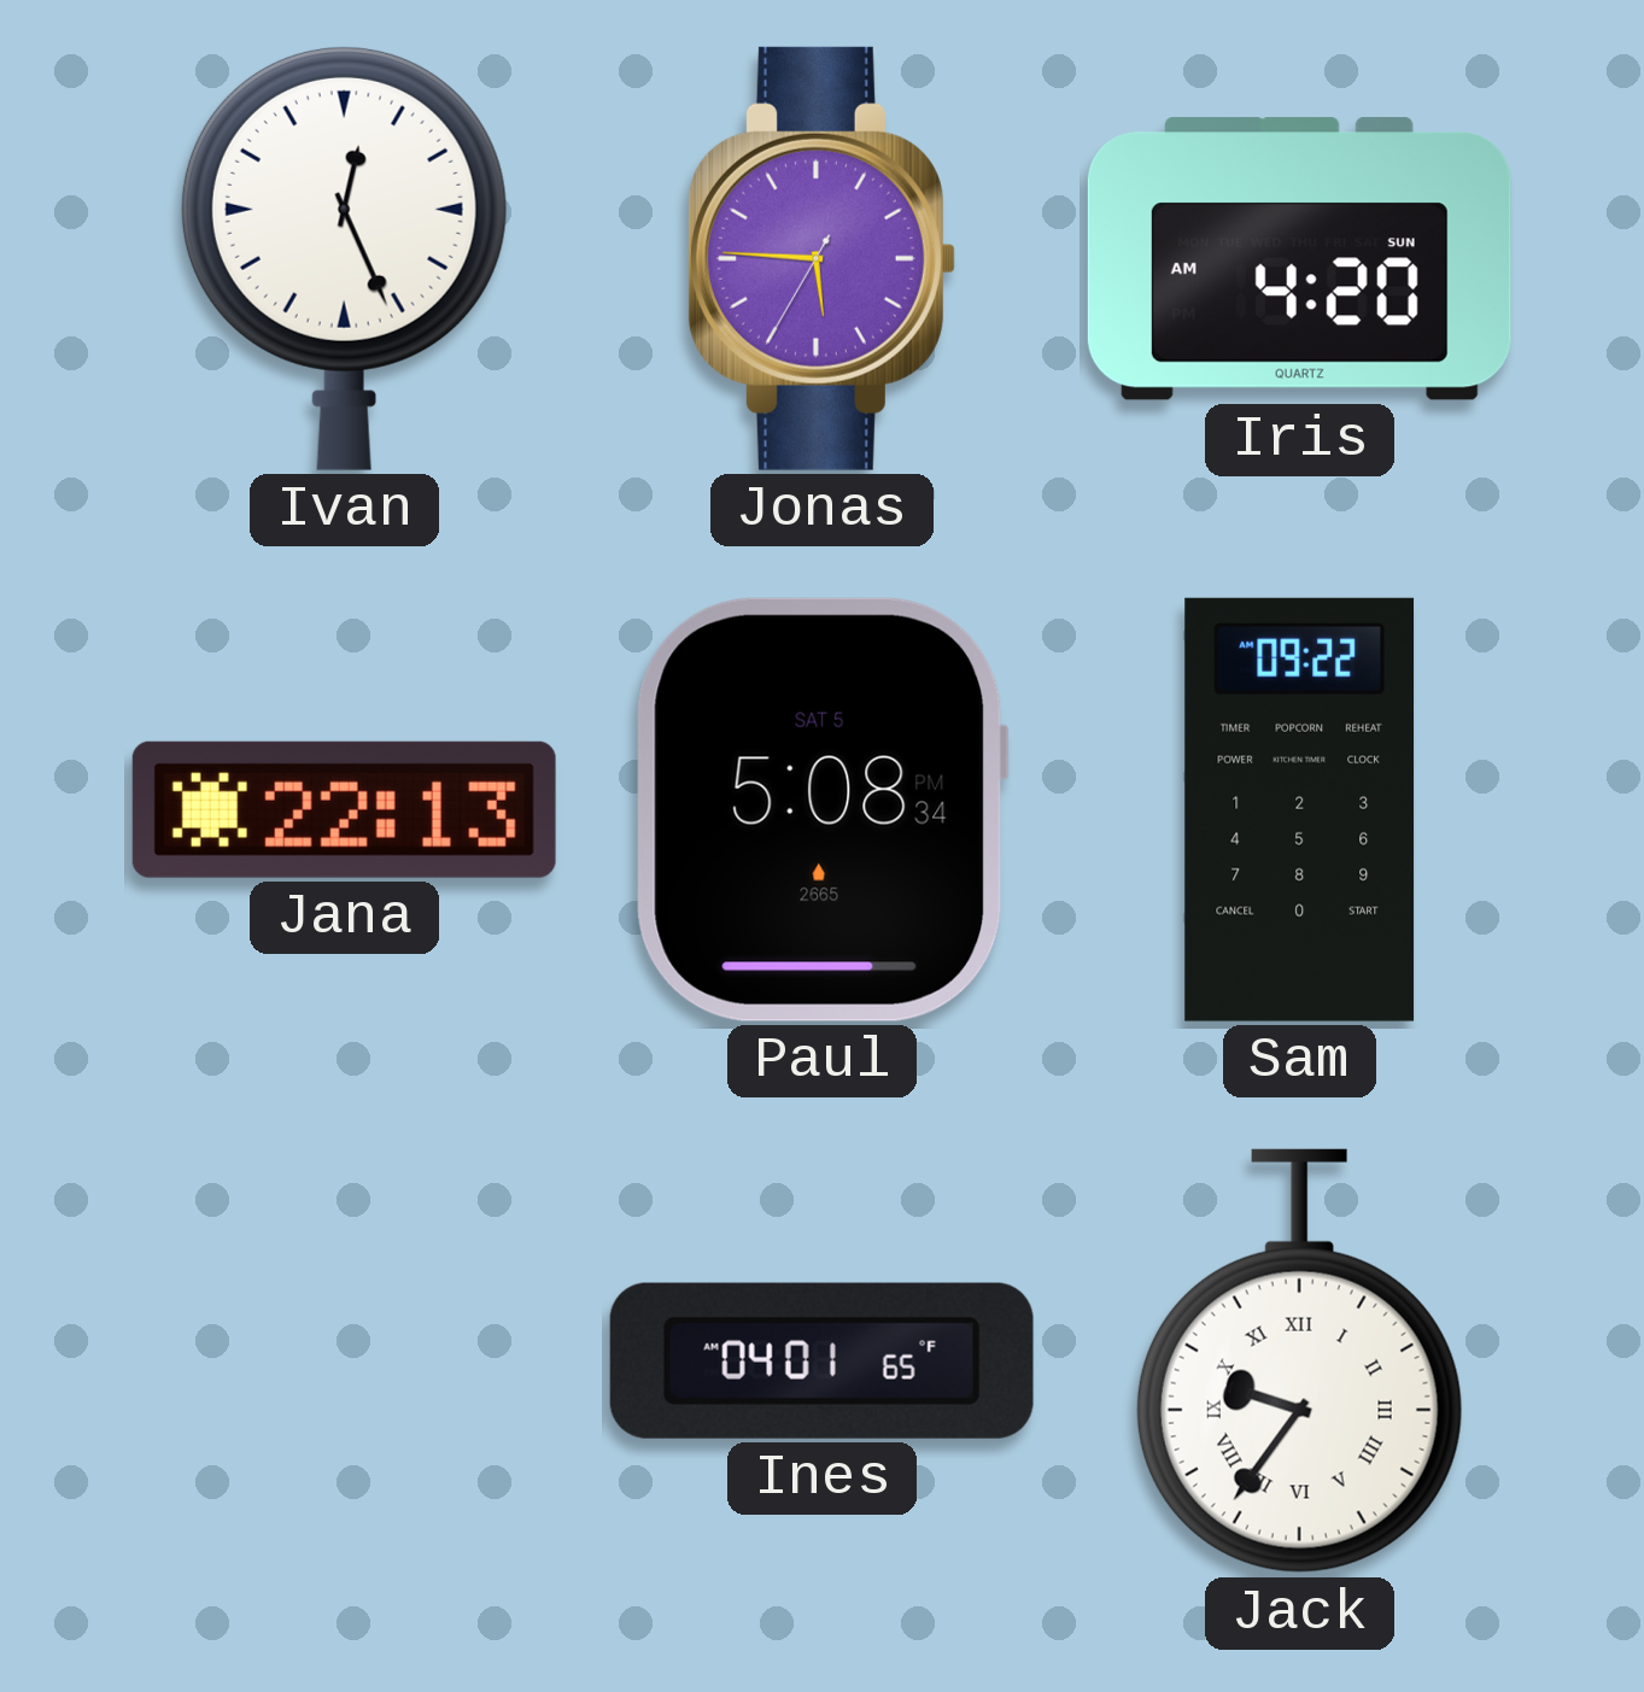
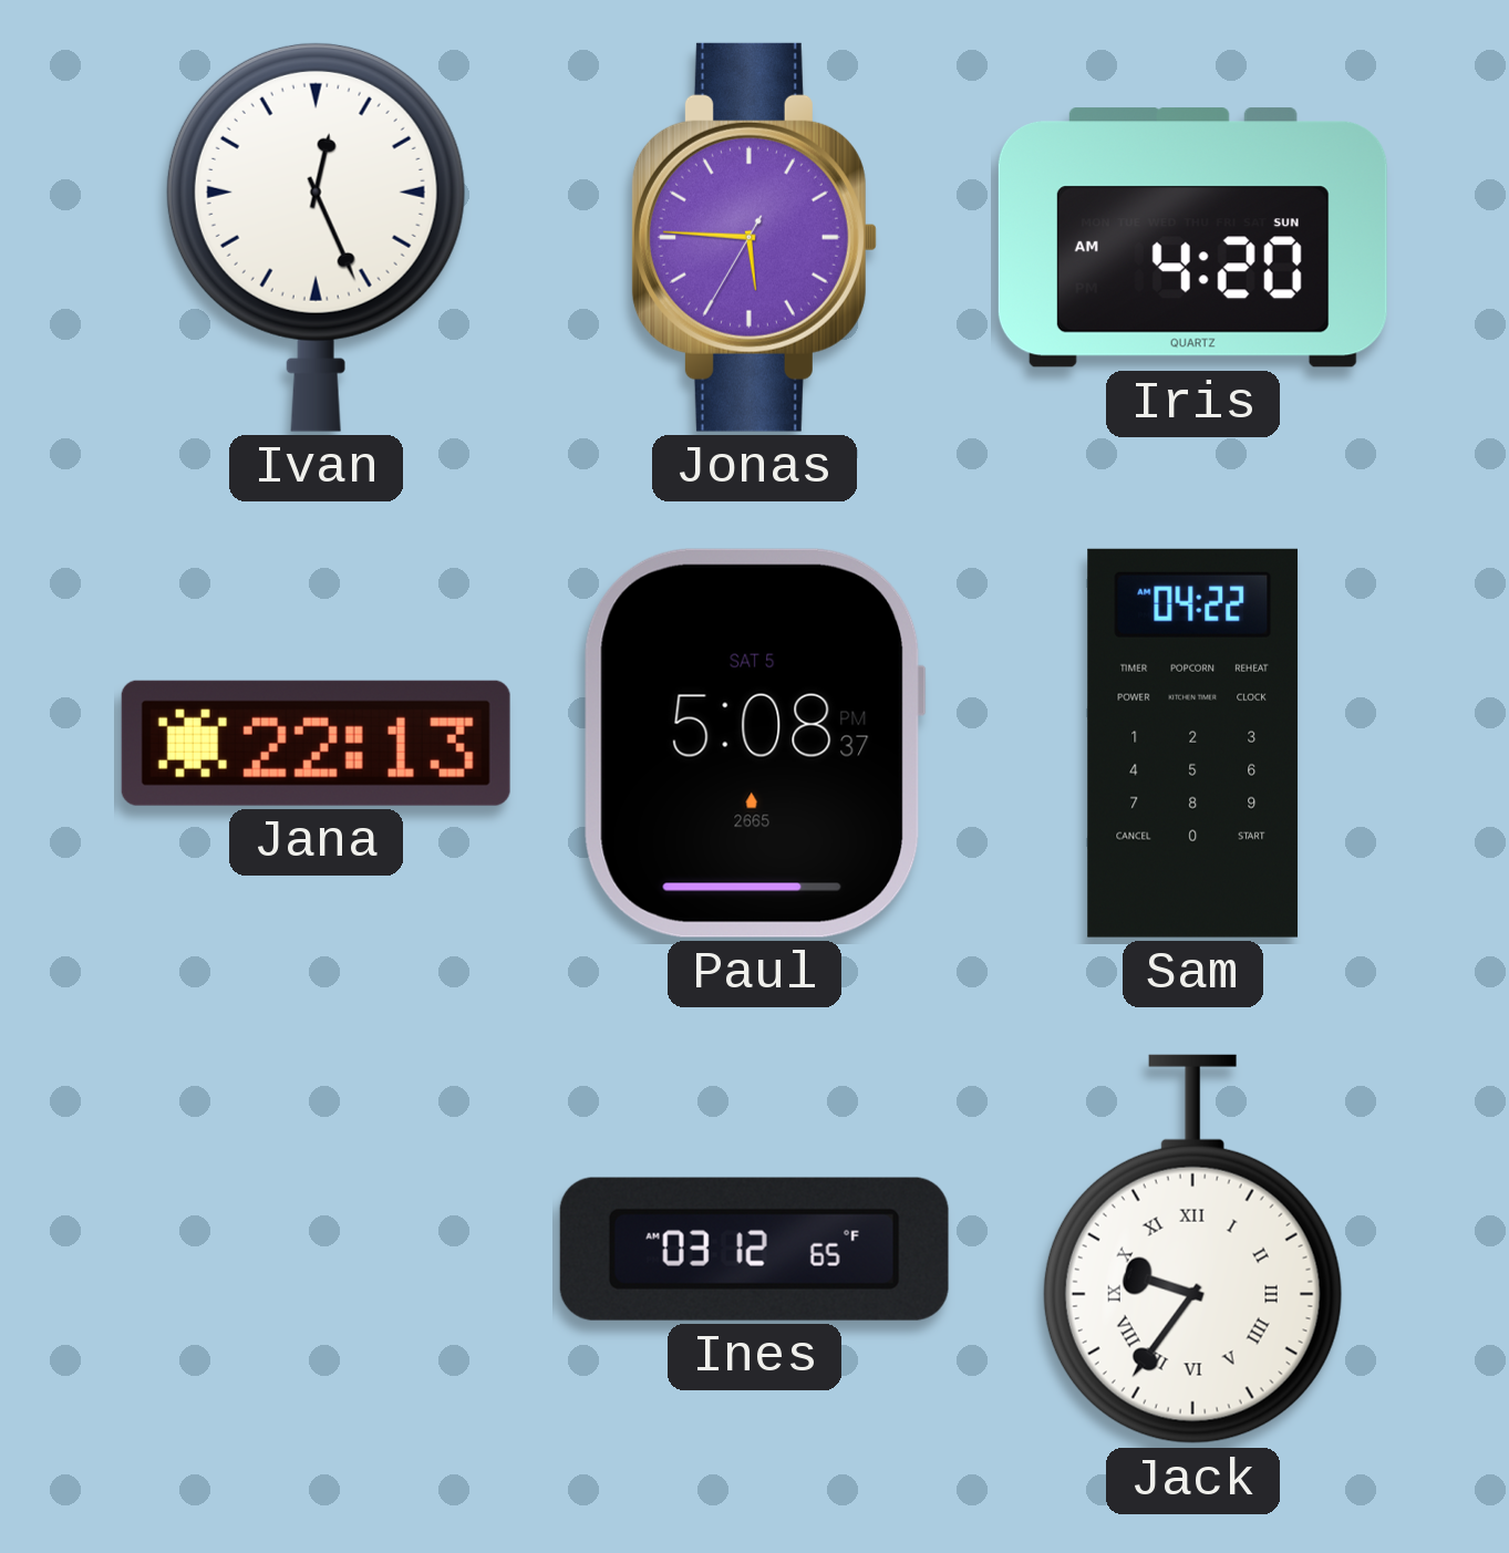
Paul: 5:08:34 PM -> 5:08:37 PM (754, 743)
Sam: 09:22 -> 04:22 (1193, 743)
Ines: 04:01 -> 03:12 (754, 1249)
